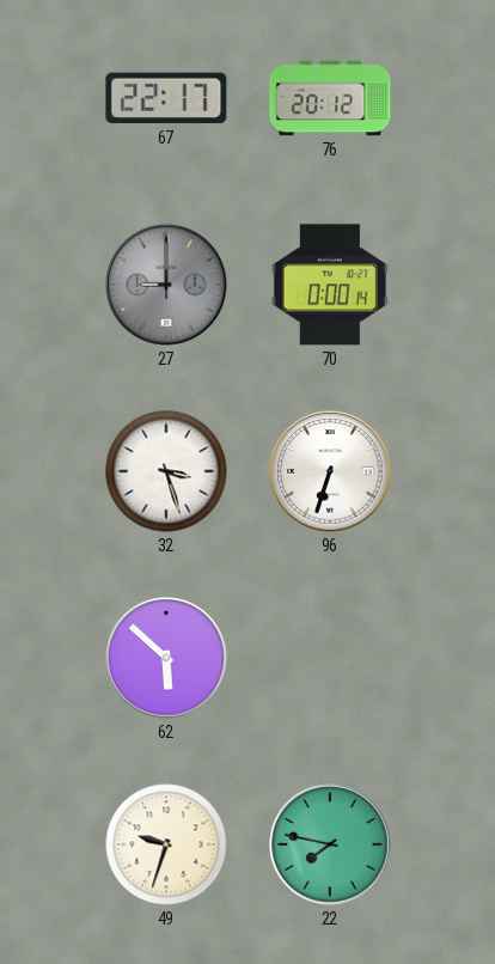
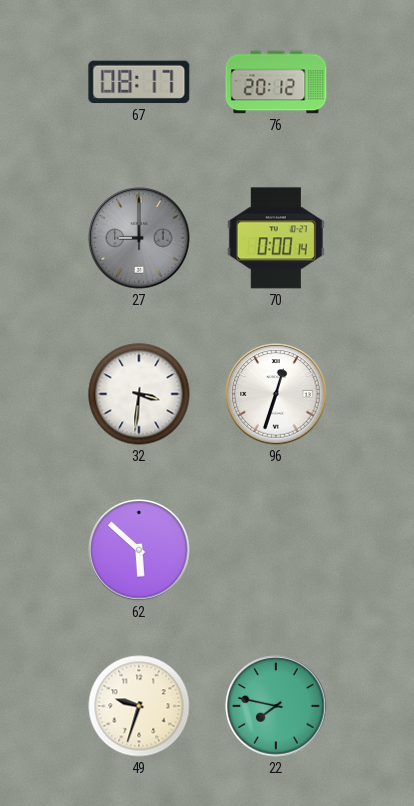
67: 22:17 -> 08:17 (139, 82)
32: 3:27 -> 3:31 (139, 394)
96: 6:33 -> 12:33 (276, 394)
